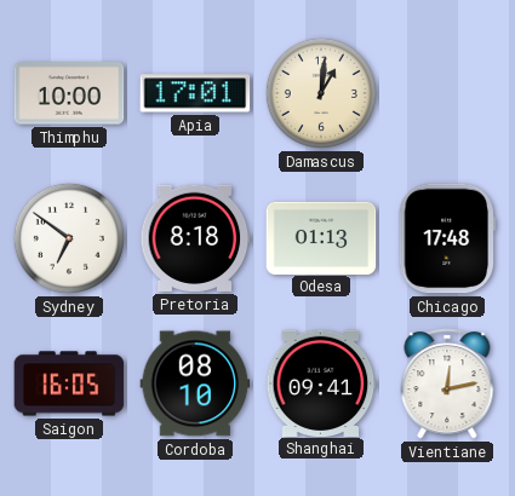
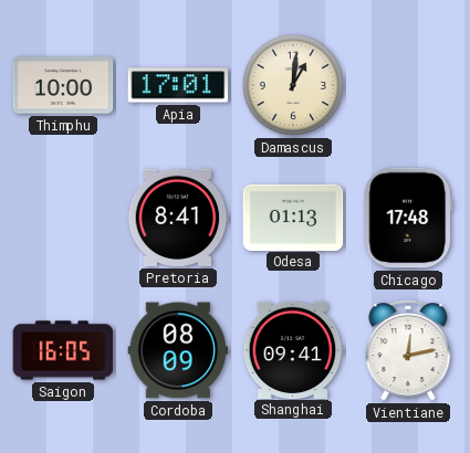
Sydney: 6:51 -> none (69, 238)
Pretoria: 8:18 -> 8:41 (178, 218)
Cordoba: 08:10 -> 08:09 (178, 350)
